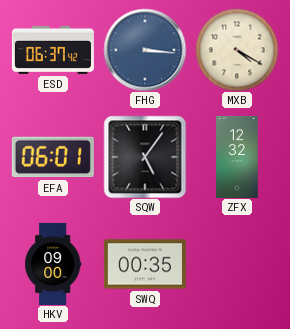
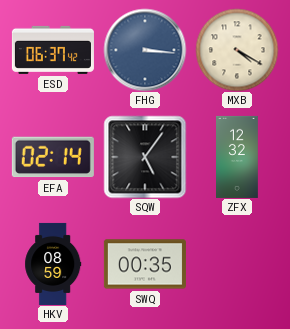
EFA: 06:01 -> 02:14 (53, 157)
HKV: 09:00 -> 08:59 (53, 264)
